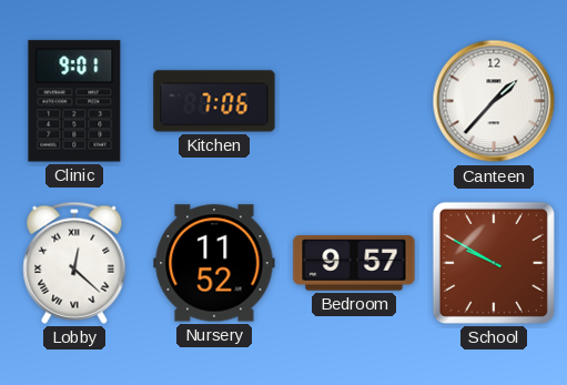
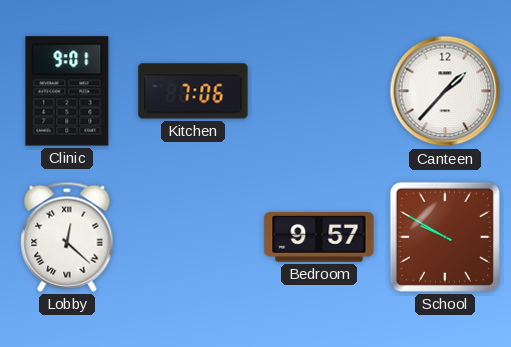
Nursery: 11:52 -> none (214, 263)
